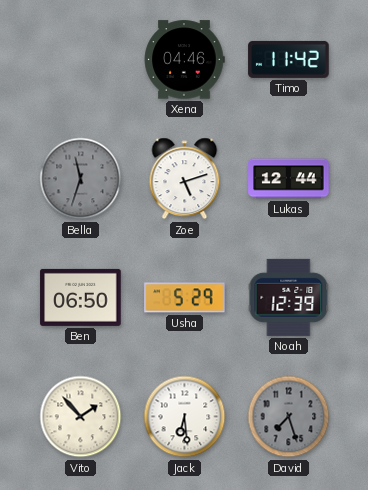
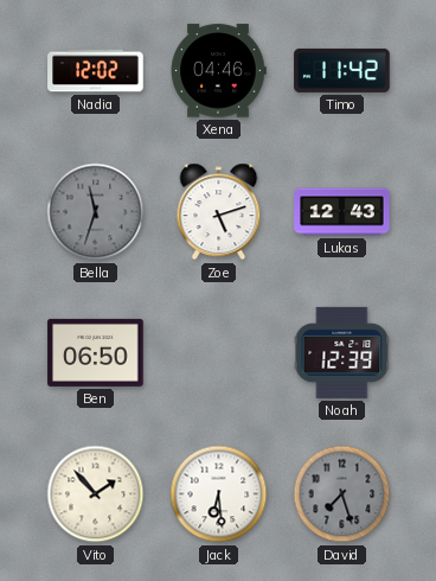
Nadia: none -> 12:02 (96, 71)
Lukas: 12:44 -> 12:43 (342, 212)
Usha: 5:29 -> none (185, 298)
